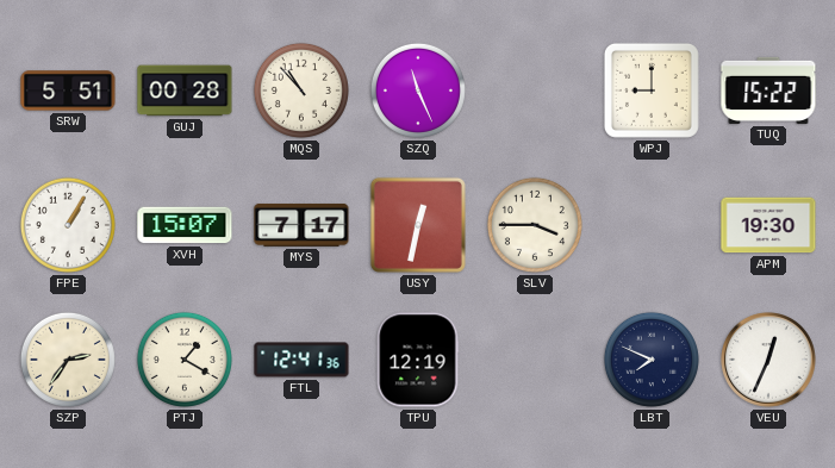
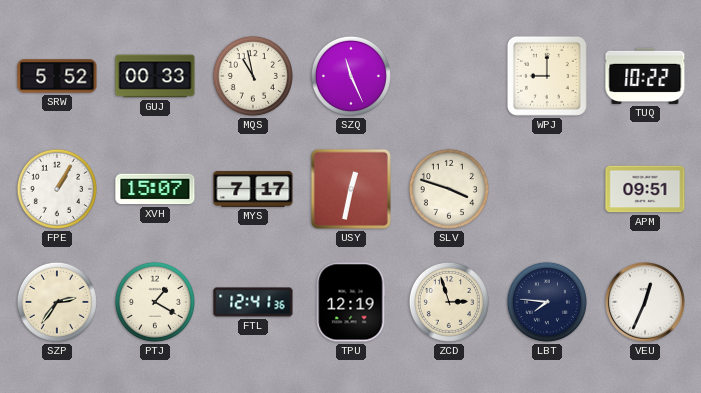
SRW: 5:51 -> 5:52 (57, 76)
GUJ: 00:28 -> 00:33 (155, 76)
MQS: 10:53 -> 10:58 (253, 76)
TUQ: 15:22 -> 10:22 (645, 76)
SLV: 3:45 -> 3:48 (449, 189)
APM: 19:30 -> 09:51 (645, 189)
ZCD: none -> 2:57 (449, 302)
LBT: 7:49 -> 7:46 (547, 302)
